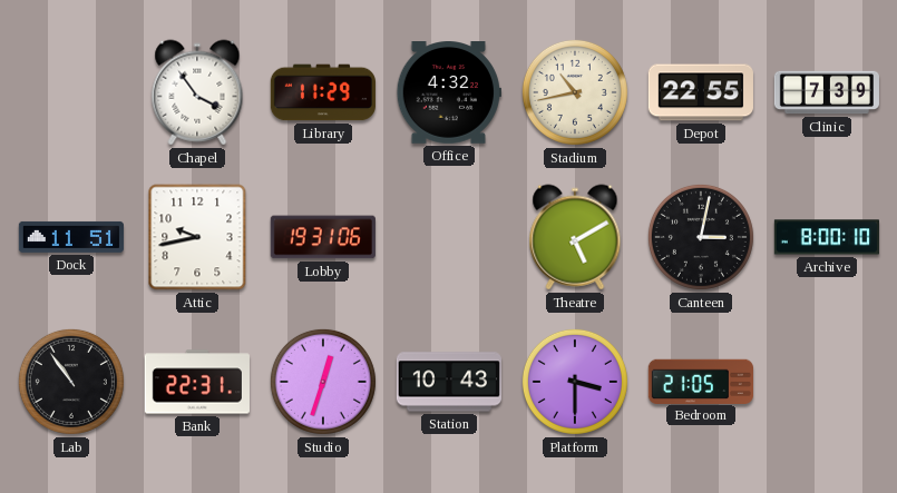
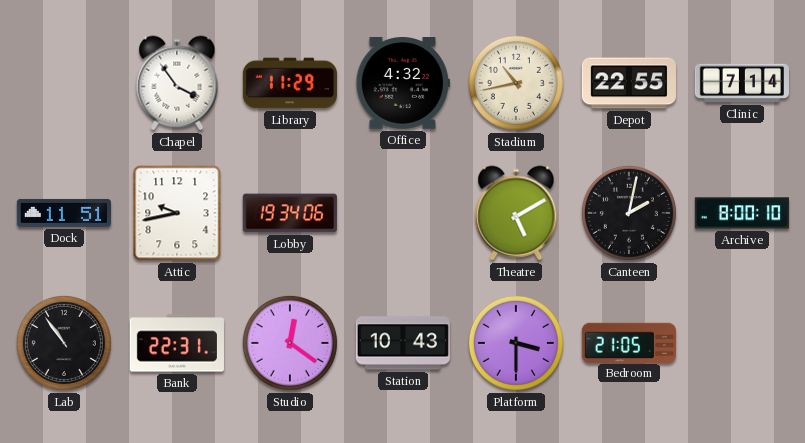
Clinic: 7:39 -> 7:14 (742, 83)
Lobby: 19:31 -> 19:34 (290, 213)
Canteen: 3:02 -> 2:02 (629, 213)
Studio: 12:33 -> 12:21 (290, 343)
